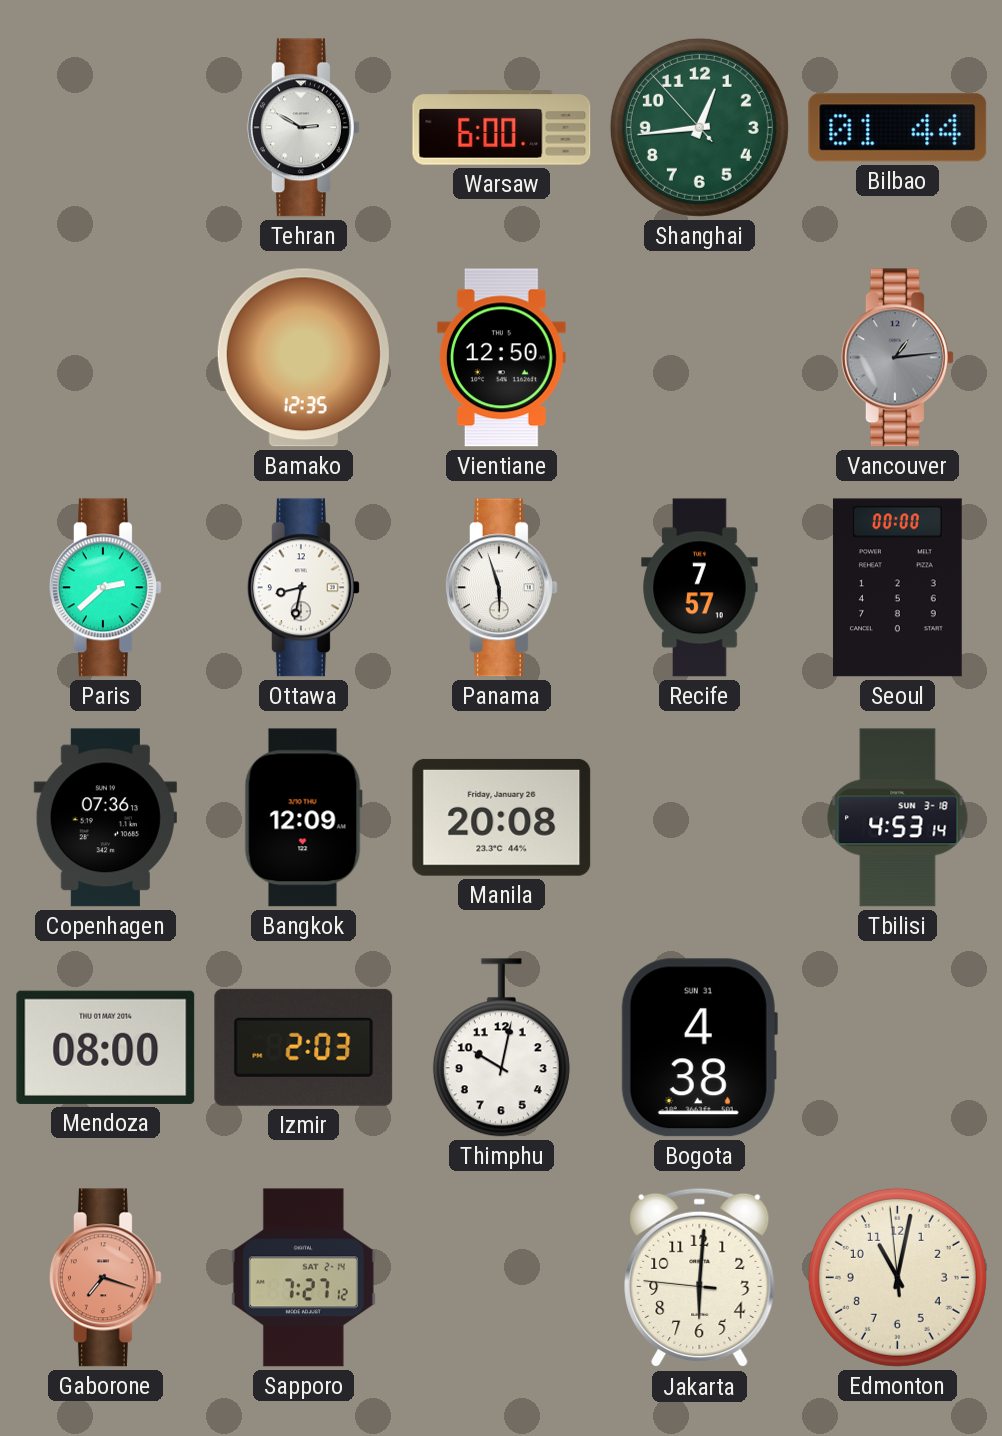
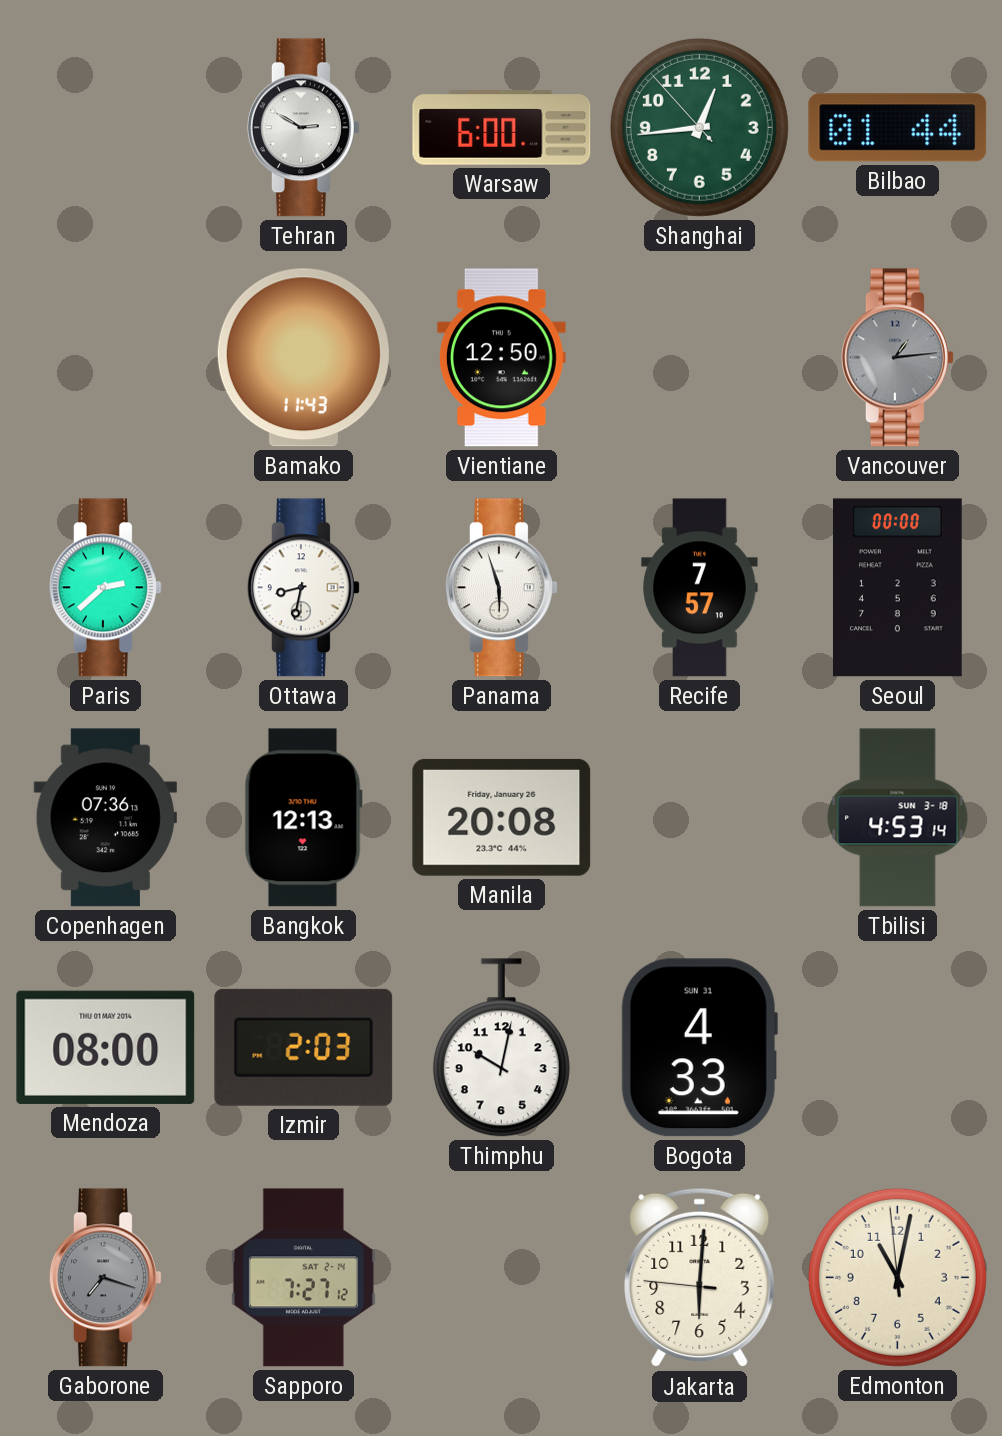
Bamako: 12:35 -> 11:43 (303, 358)
Bangkok: 12:09 -> 12:13 (303, 818)
Bogota: 4:38 -> 4:33 (699, 1048)
Gaborone dial: salmon -> grey (105, 1278)
